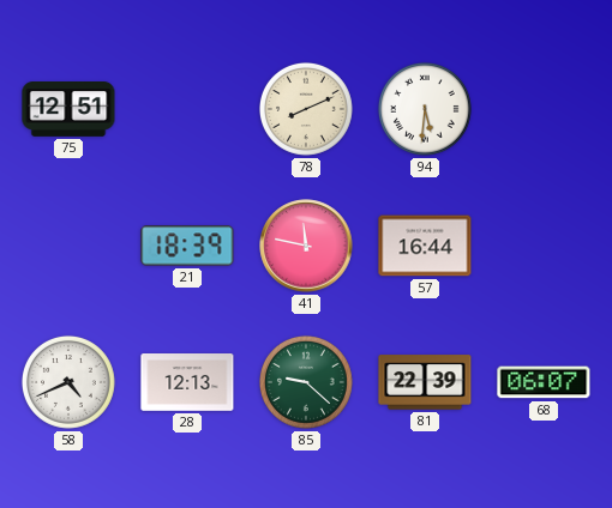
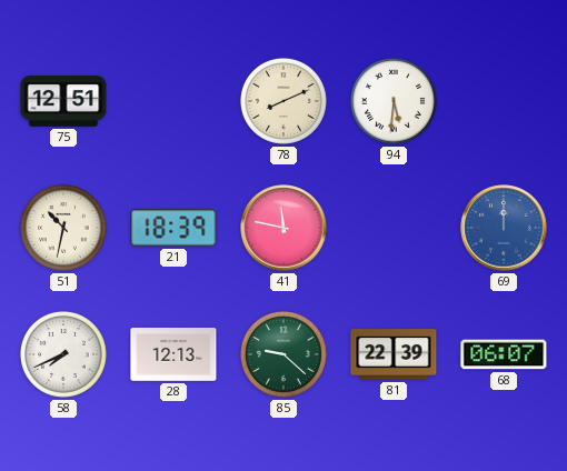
51: none -> 10:32 (63, 228)
57: 16:44 -> none (425, 246)
69: none -> 12:00 (504, 228)
58: 4:41 -> 7:41 (63, 354)
